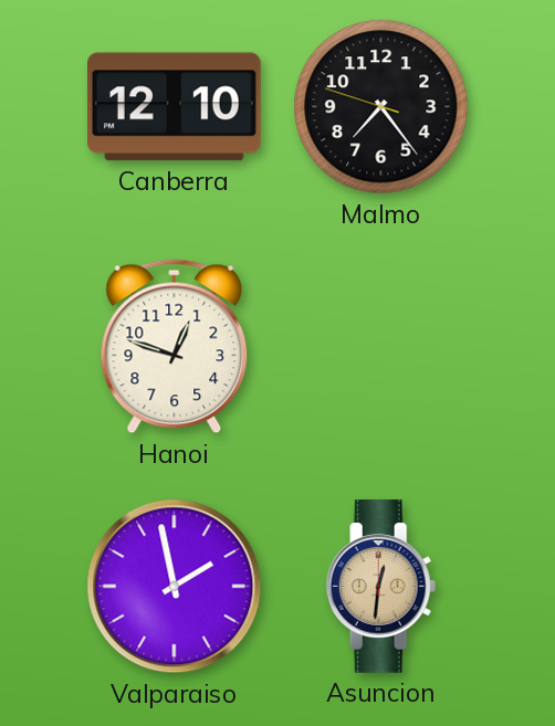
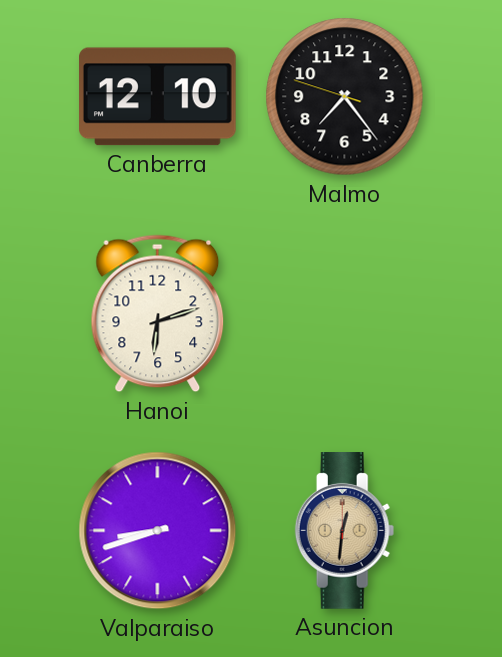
Hanoi: 12:48 -> 6:12 (158, 314)
Valparaiso: 1:58 -> 8:42 (158, 531)
